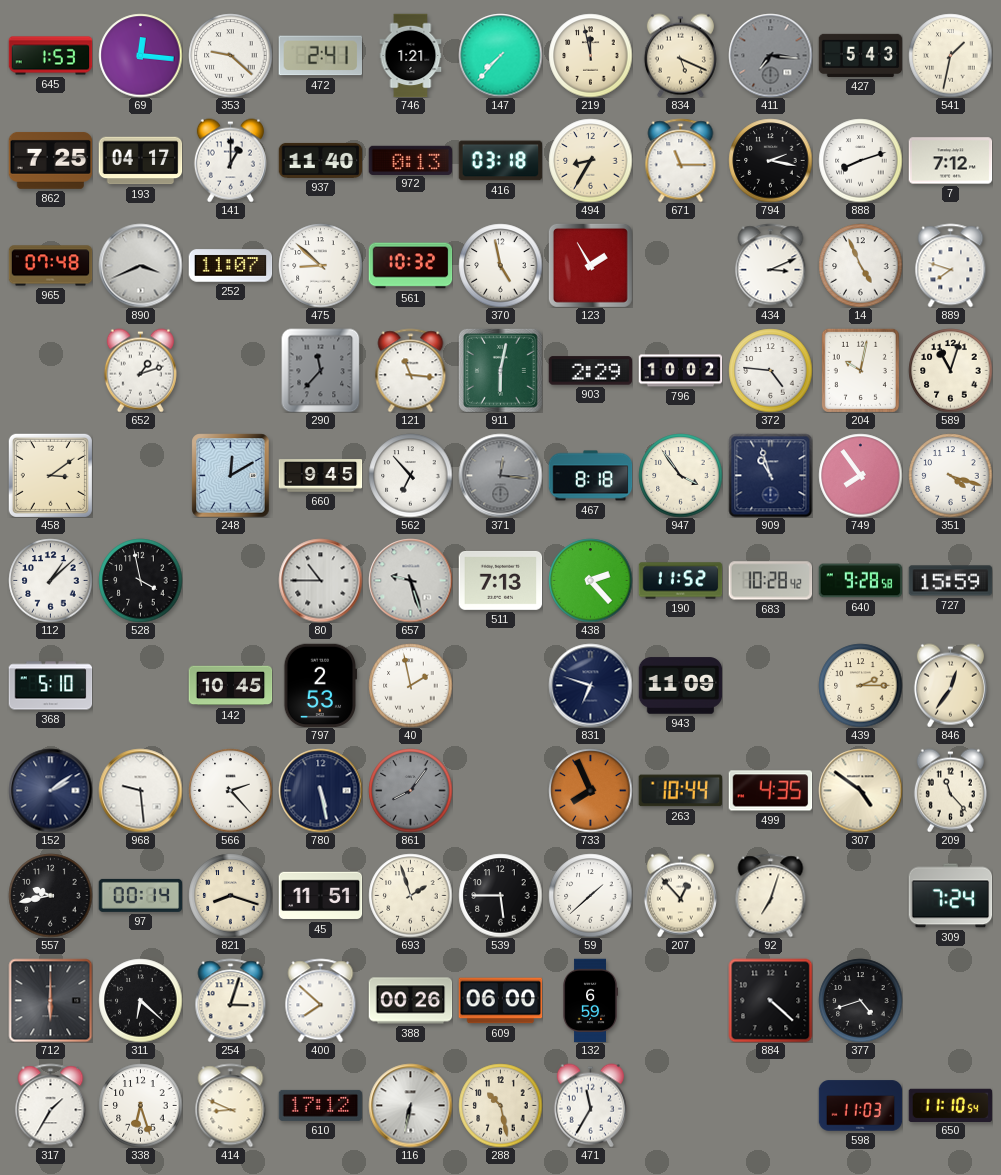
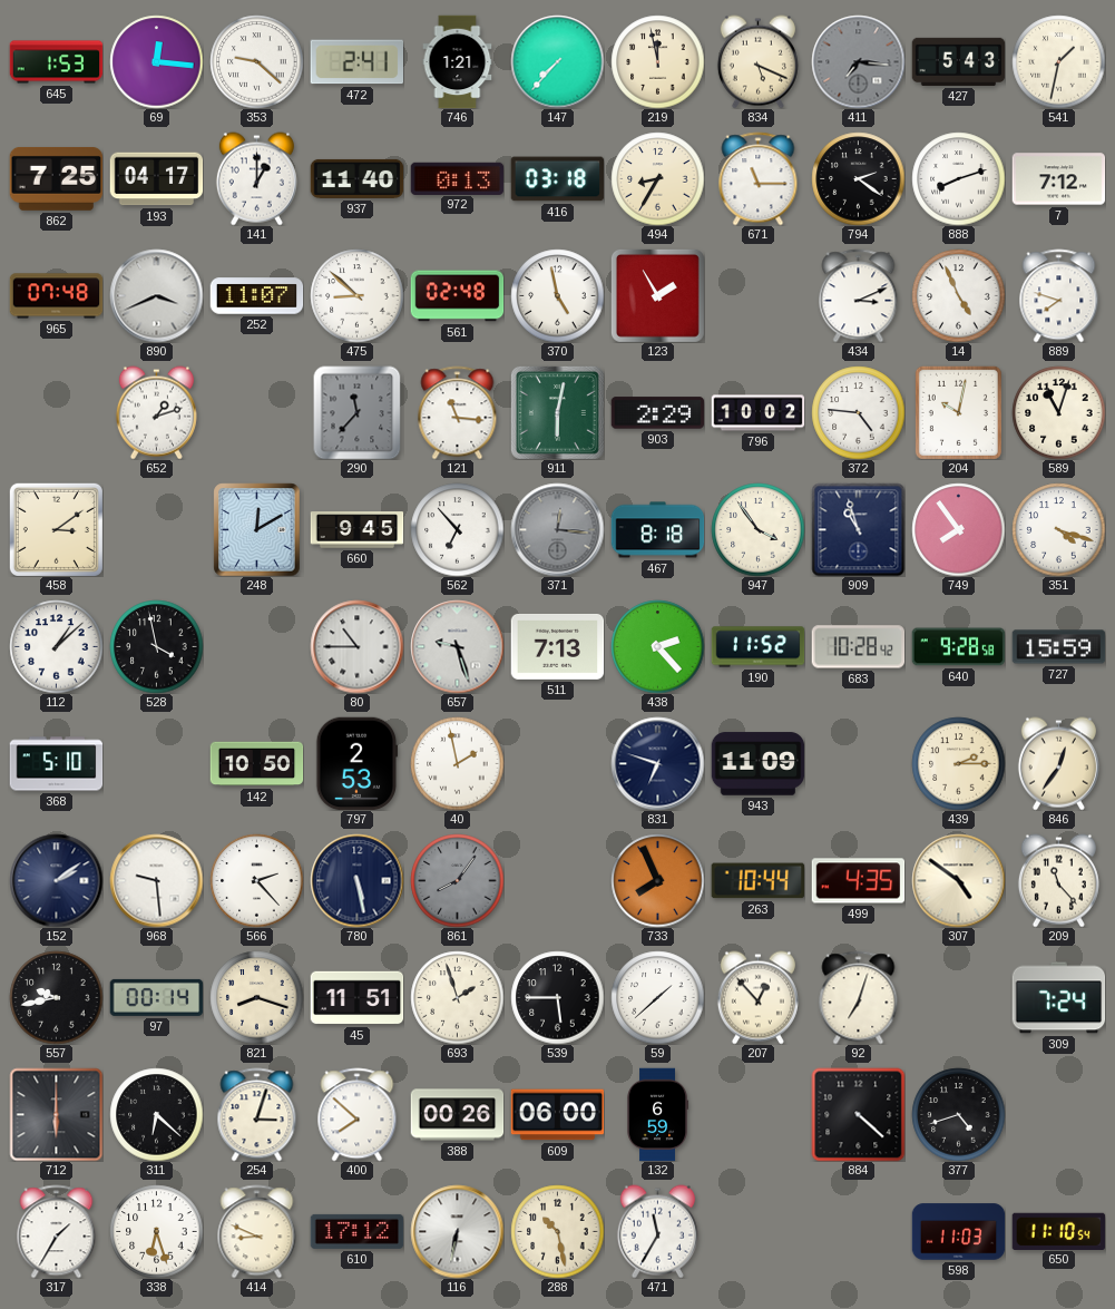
794: 2:17 -> 2:21 (858, 178)
561: 10:32 -> 02:48 (457, 296)
142: 10:45 -> 10:50 (256, 764)
